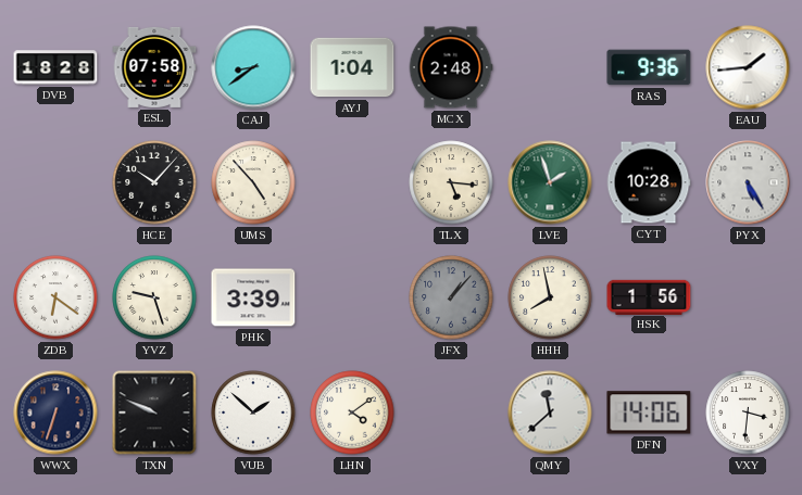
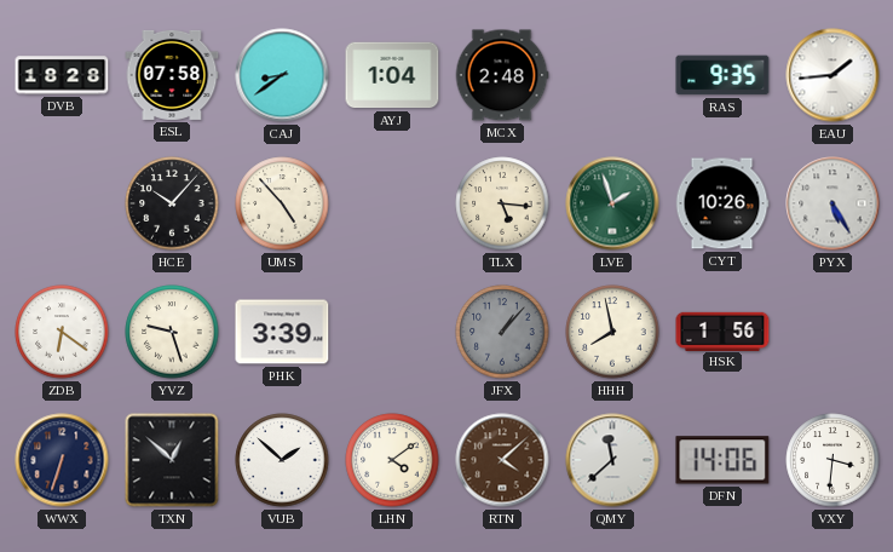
RAS: 9:36 -> 9:35 (722, 75)
CYT: 10:28 -> 10:26 (722, 203)
TXN: 9:49 -> 12:52 (172, 460)
RTN: none -> 4:08 (502, 460)
